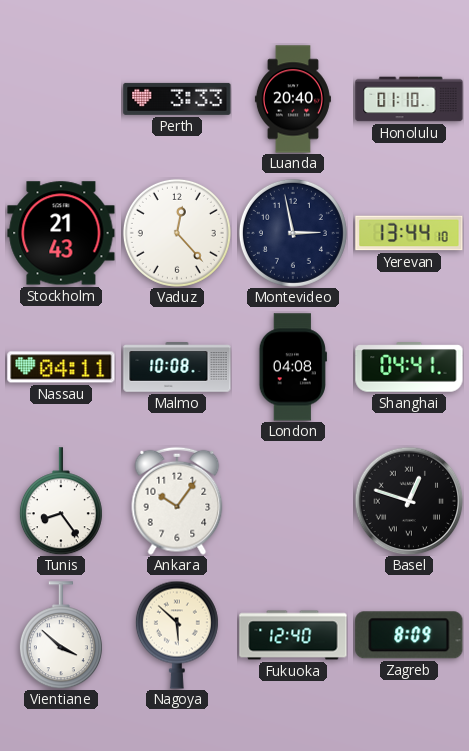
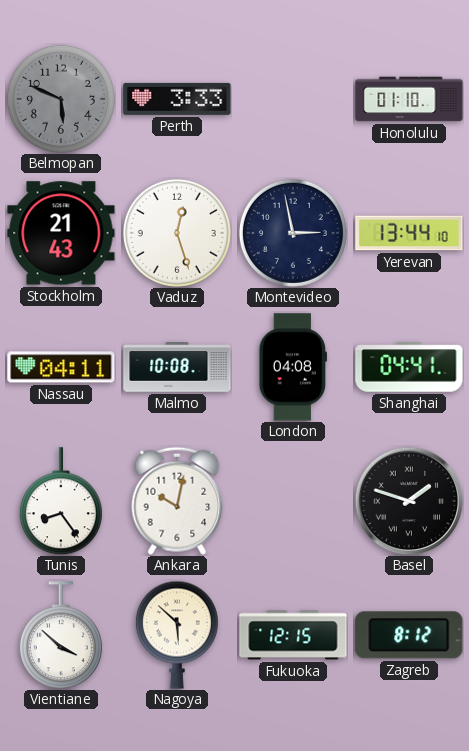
Belmopan: none -> 5:49 (61, 99)
Luanda: 20:40 -> none (293, 99)
Vaduz: 12:23 -> 12:27 (177, 233)
Ankara: 10:06 -> 10:02 (177, 501)
Basel: 12:48 -> 1:48 (409, 501)
Fukuoka: 12:40 -> 12:15 (293, 635)
Zagreb: 8:09 -> 8:12 (409, 635)
